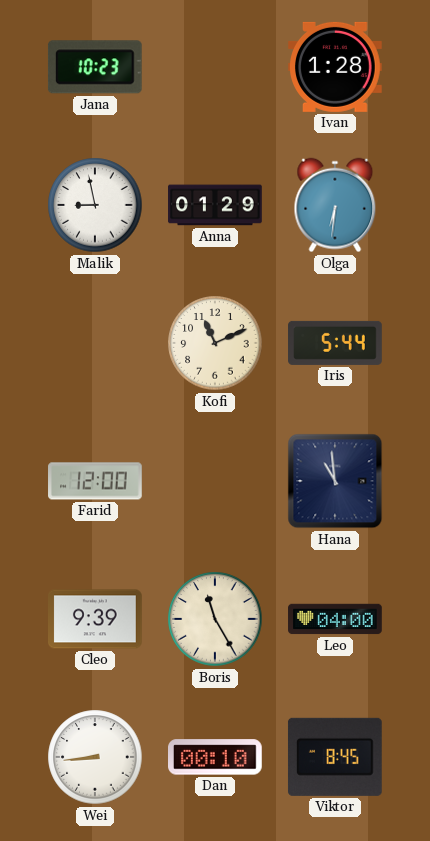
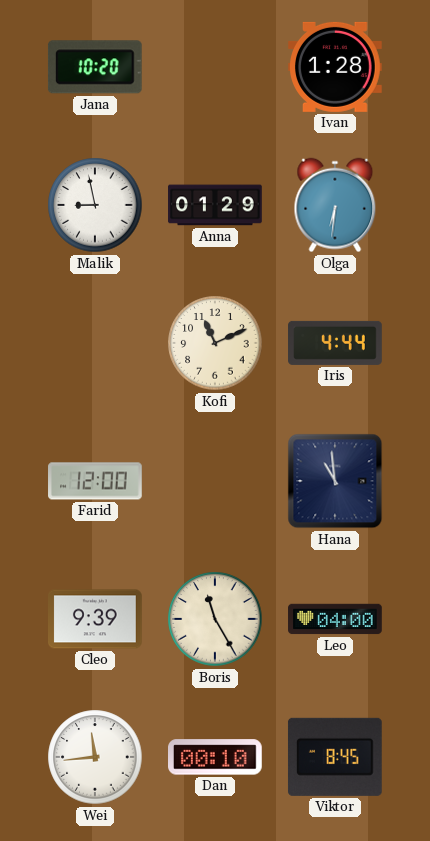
Jana: 10:23 -> 10:20 (95, 67)
Iris: 5:44 -> 4:44 (335, 343)
Wei: 8:44 -> 11:44 (95, 757)
